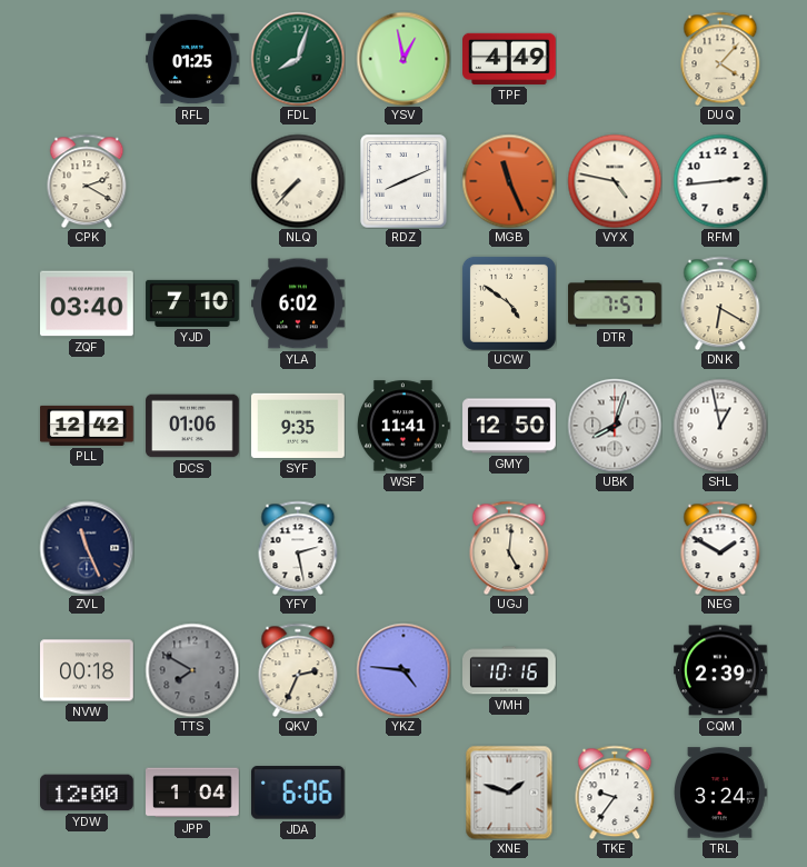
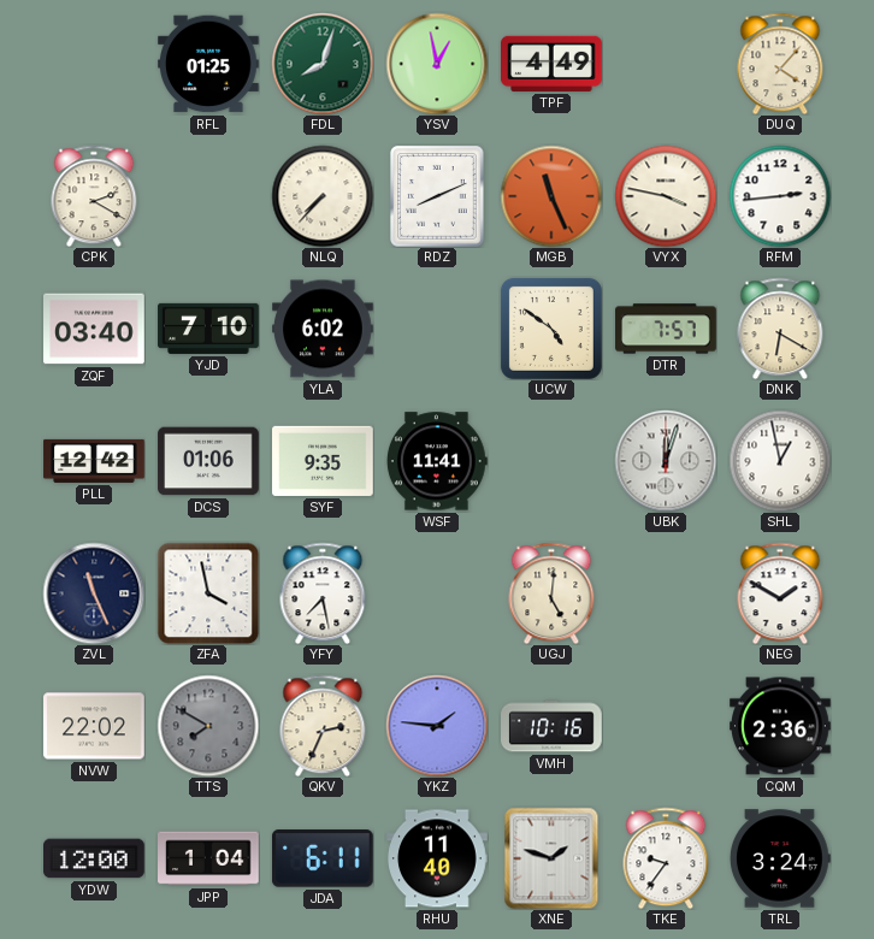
VYX: 4:47 -> 3:47 (666, 196)
GMY: 12:50 -> none (509, 426)
UBK: 8:03 -> 12:03 (666, 461)
ZFA: none -> 3:58 (208, 593)
YFY: 2:28 -> 7:28 (323, 593)
NVW: 00:18 -> 22:02 (95, 726)
YKZ: 4:46 -> 1:46 (437, 726)
CQM: 2:39 -> 2:36 (780, 726)
JDA: 6:06 -> 6:11 (323, 858)
RHU: none -> 11:40 (437, 858)
